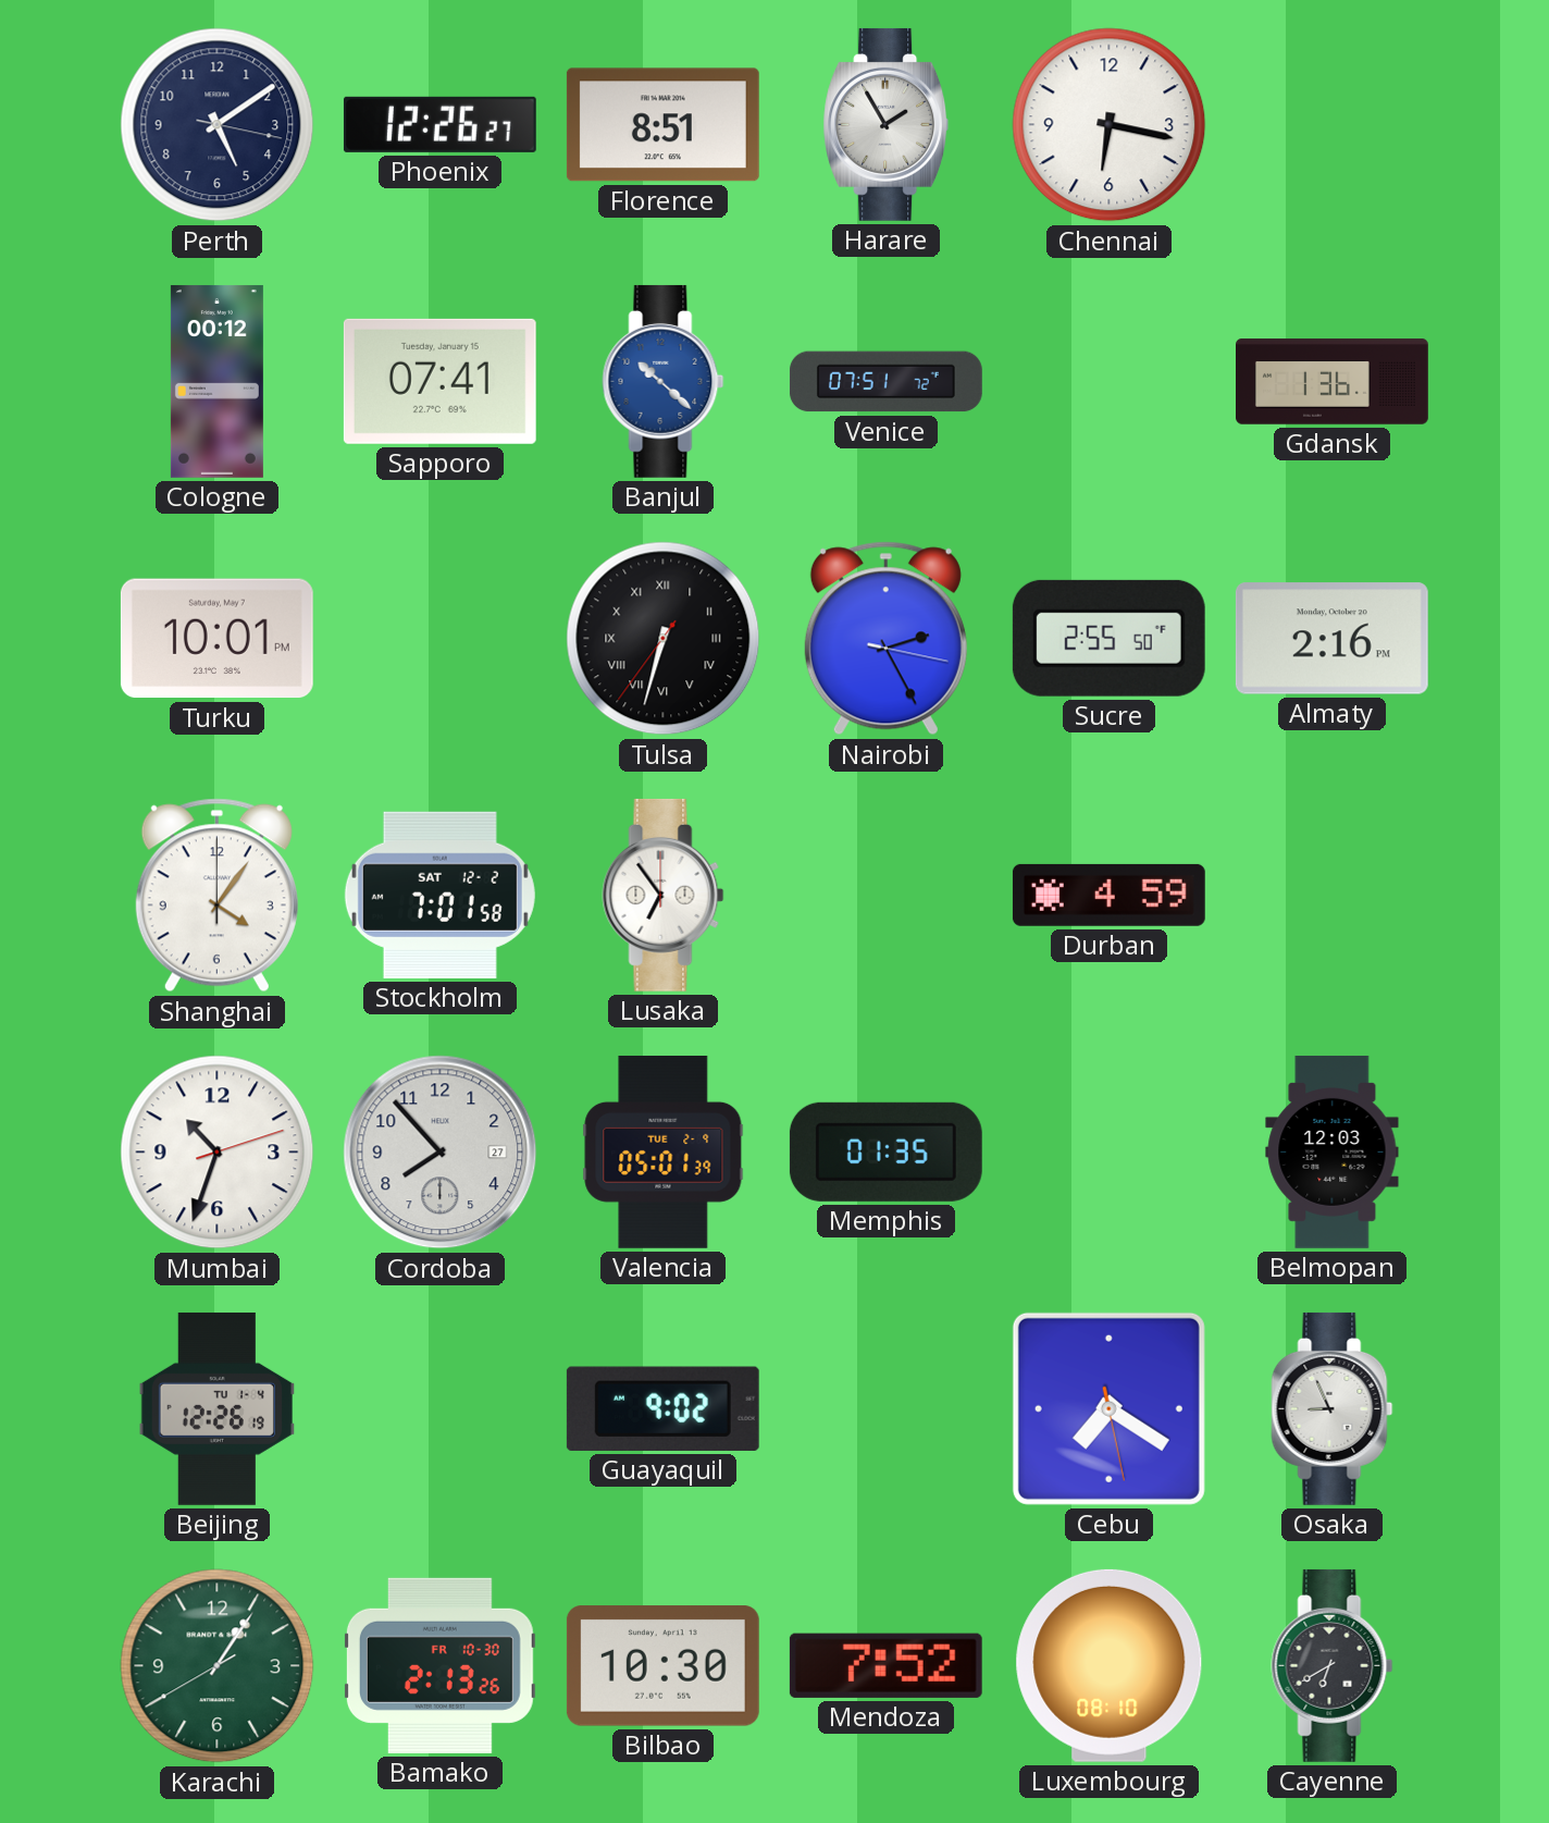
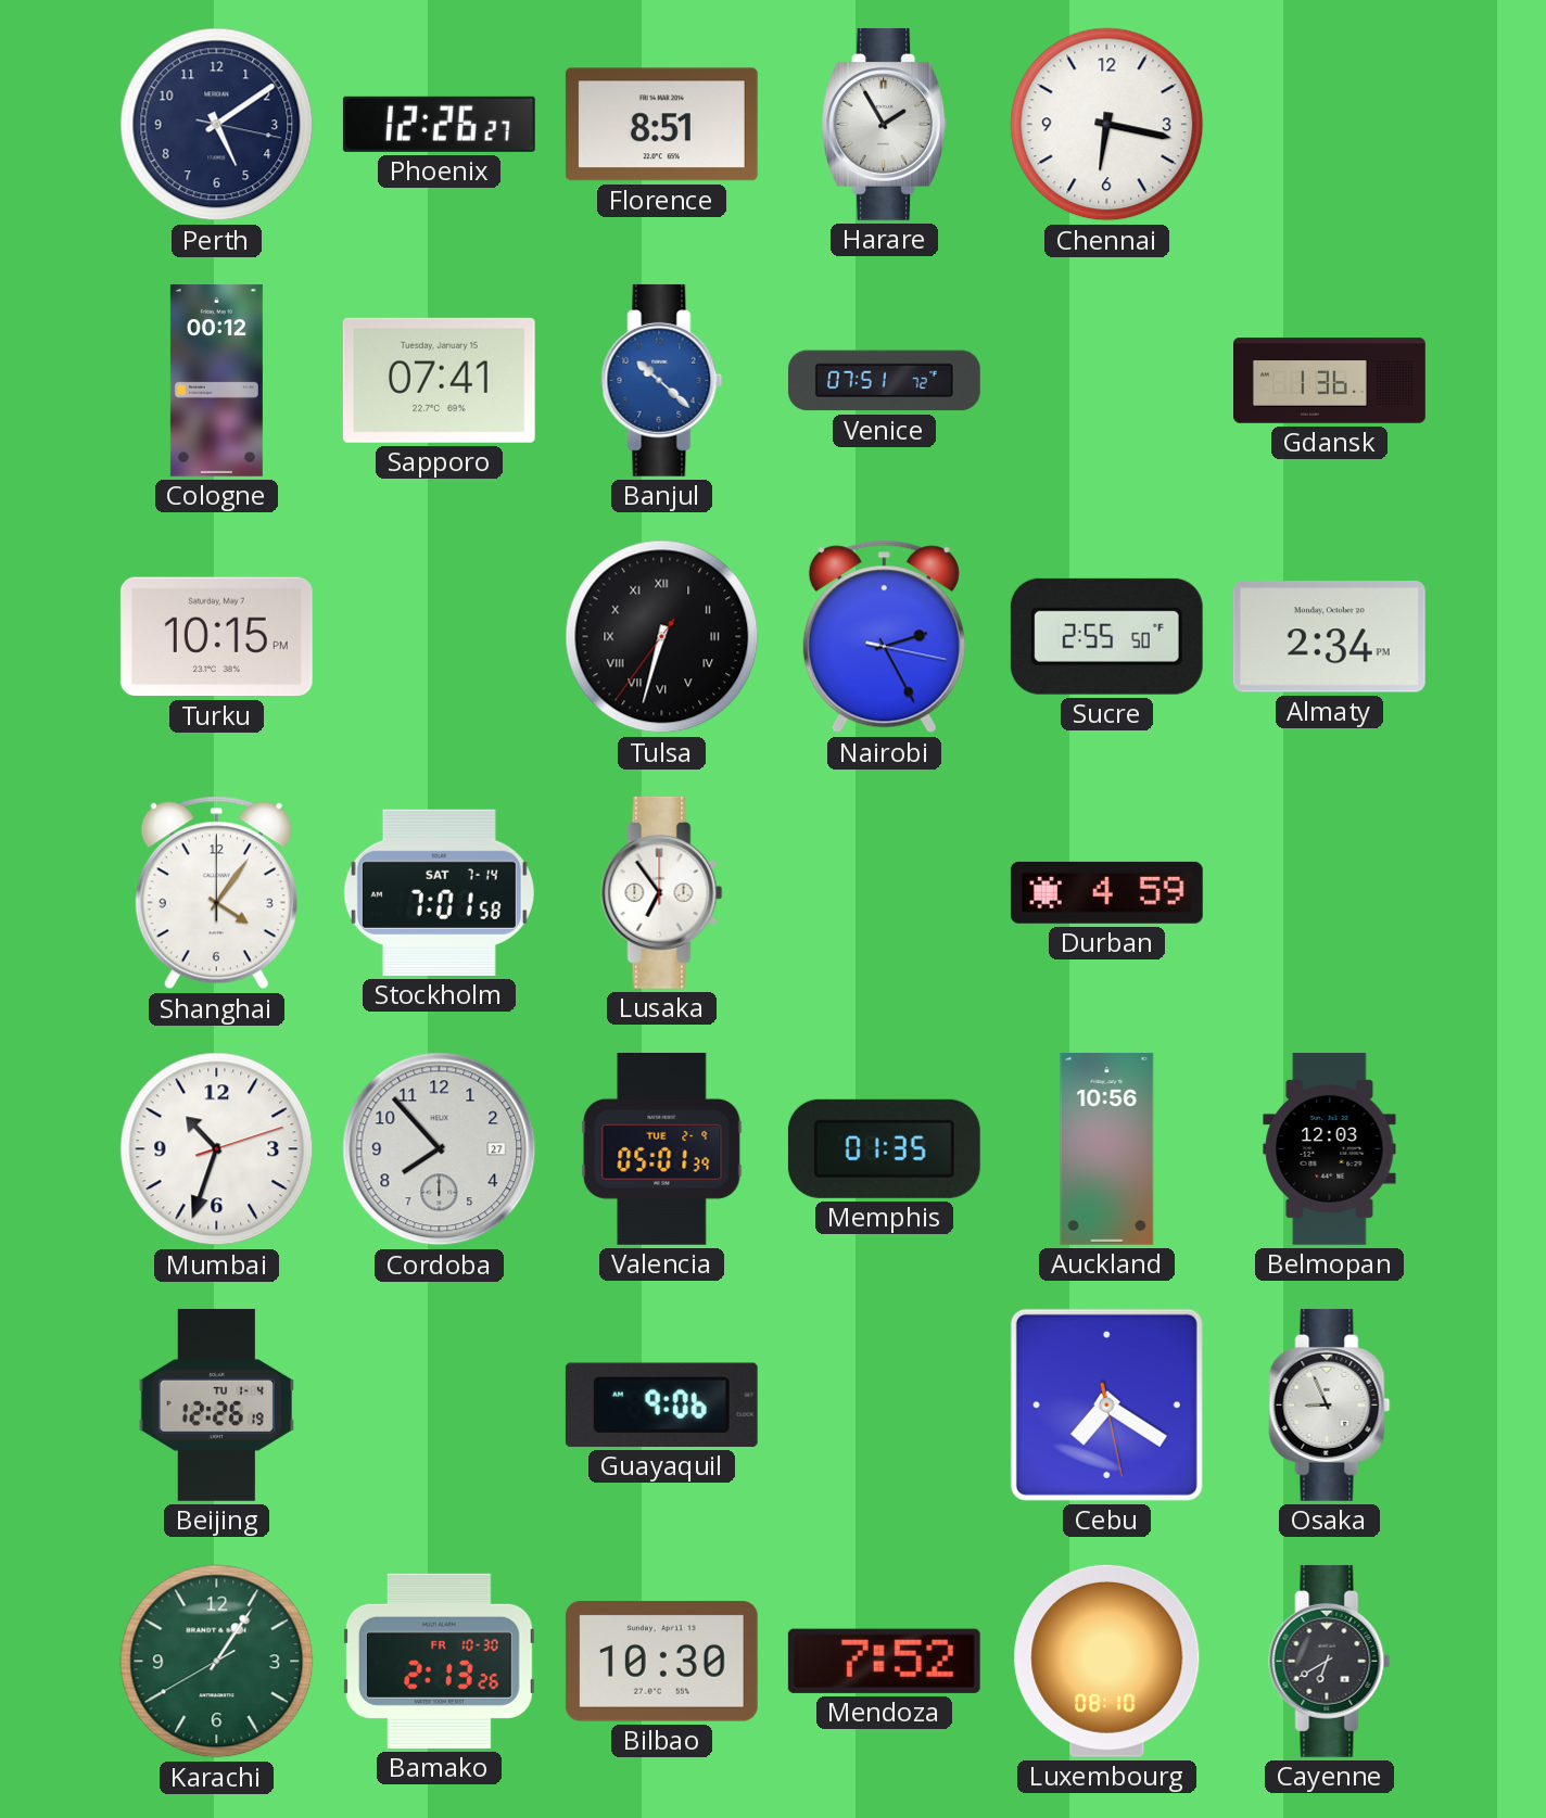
Turku: 10:01 -> 10:15 (216, 637)
Almaty: 2:16 -> 2:34 (1329, 637)
Stockholm date: SAT 12-2 -> SAT 7-14 (439, 892)
Auckland: none -> 10:56 (1107, 1148)
Guayaquil: 9:02 -> 9:06 (661, 1404)
